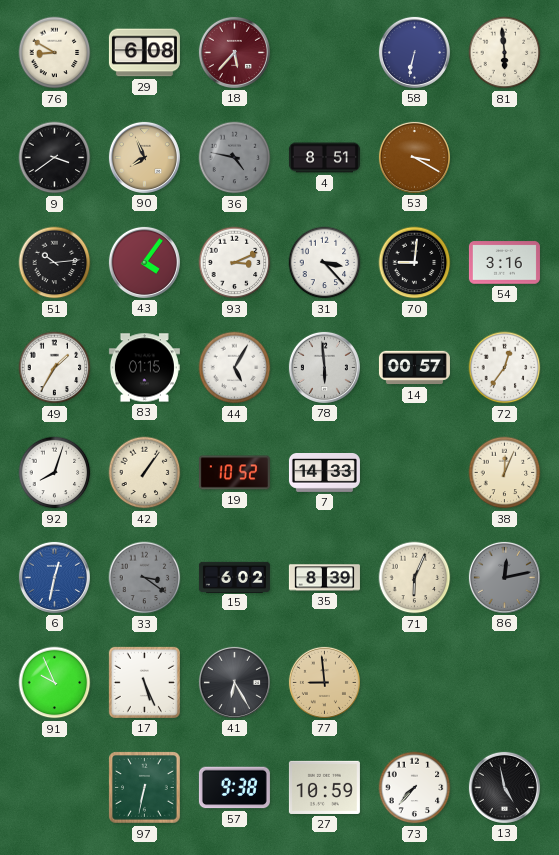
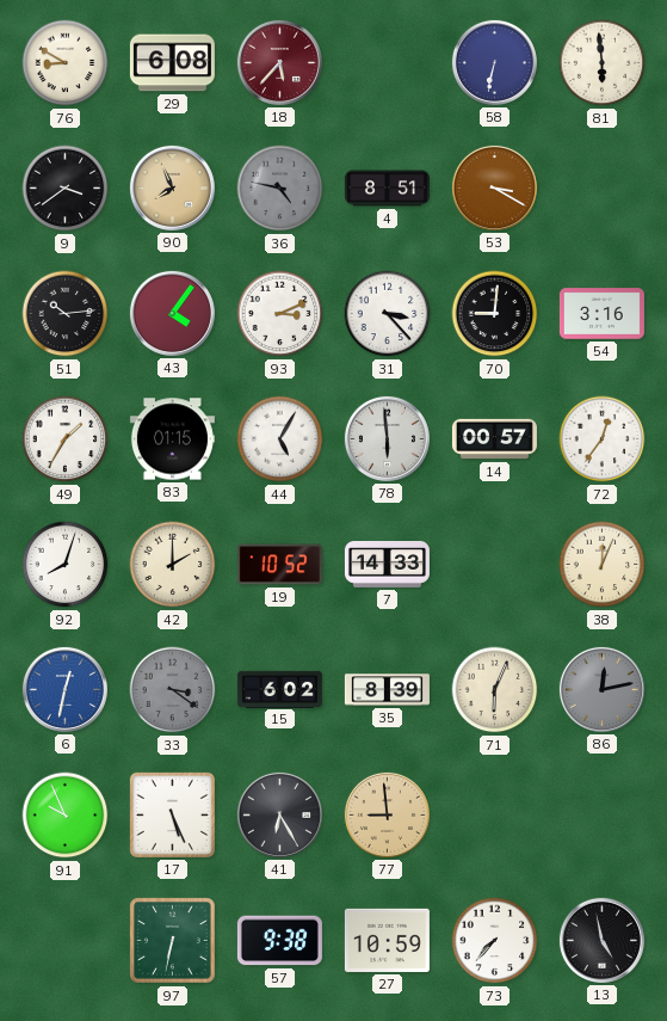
42: 1:06 -> 2:00 (173, 565)
